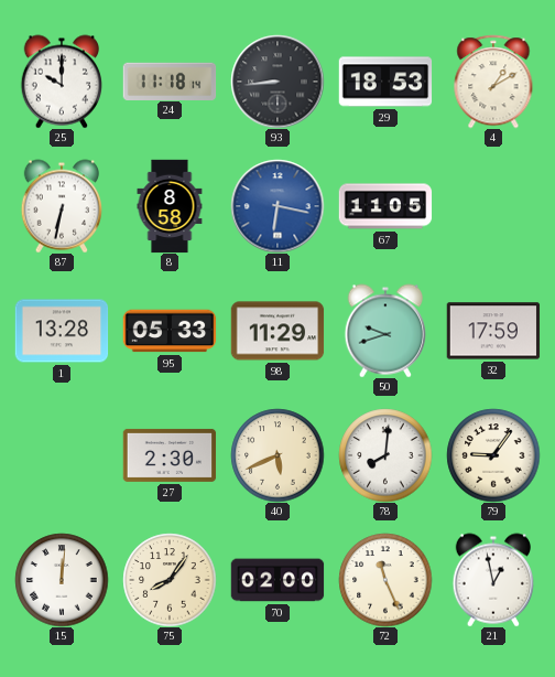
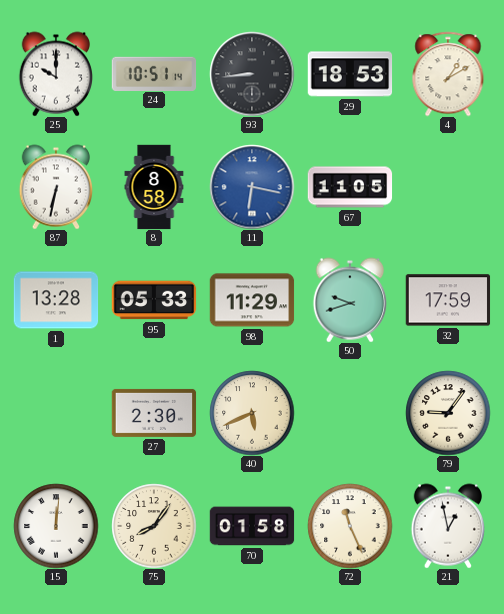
24: 11:18 -> 10:51 (154, 73)
78: 8:01 -> none (385, 455)
70: 02:00 -> 01:58 (252, 526)
